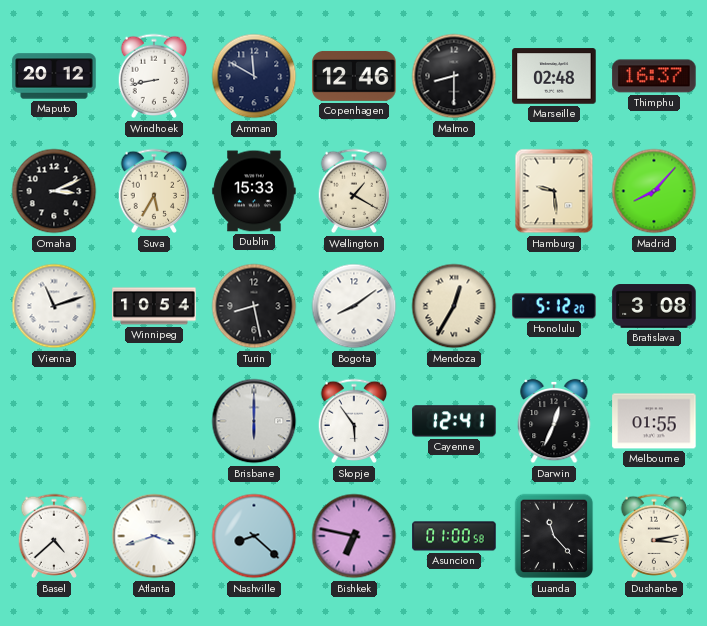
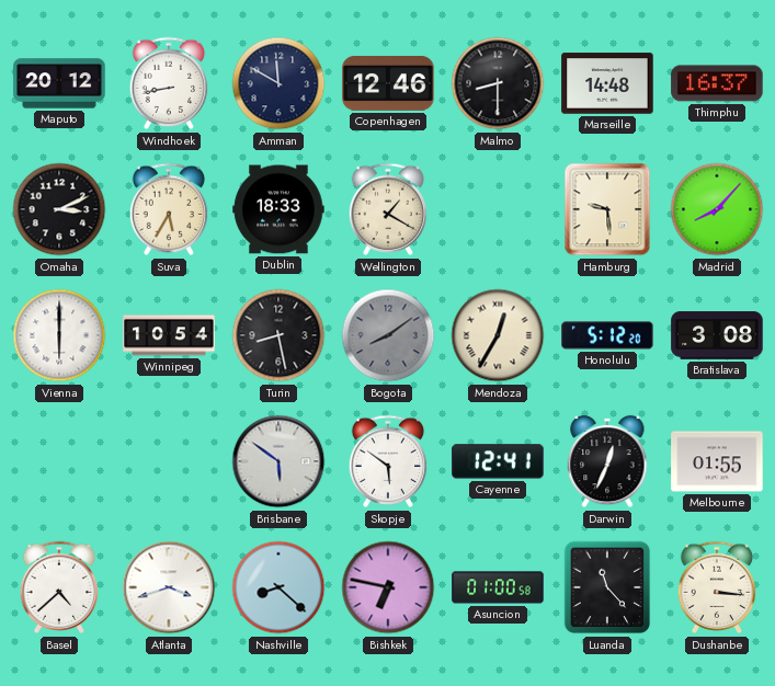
Marseille: 02:48 -> 14:48 (607, 83)
Dublin: 15:33 -> 18:33 (278, 209)
Vienna: 11:12 -> 6:00 (59, 335)
Bogota dial: white -> grey (388, 335)
Brisbane: 6:00 -> 5:51 (278, 461)
Skopje: 5:54 -> 5:51 (388, 461)
Dushanbe: 3:13 -> 3:16 (717, 587)
